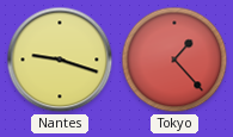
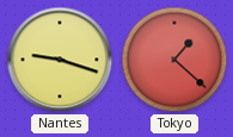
Tokyo: 1:23 -> 1:22 (174, 60)
